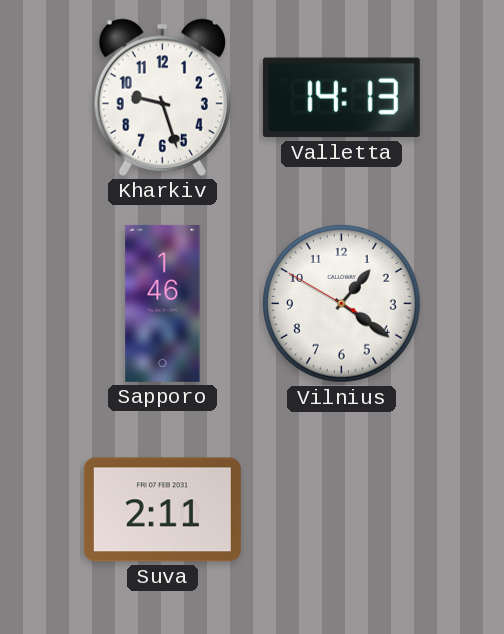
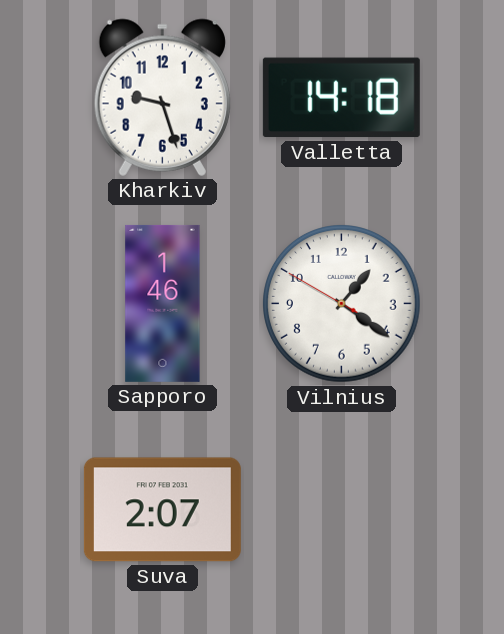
Valletta: 14:13 -> 14:18 (341, 98)
Suva: 2:11 -> 2:07 (162, 510)
